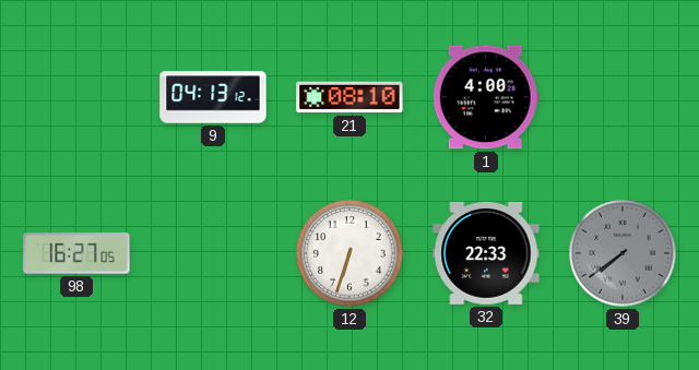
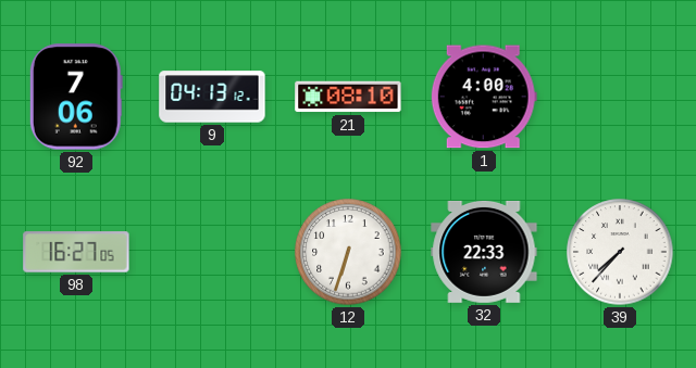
92: none -> 7:06 (76, 97)
39: 7:39 -> 7:37 (620, 252)
39 dial: grey -> white (620, 252)
